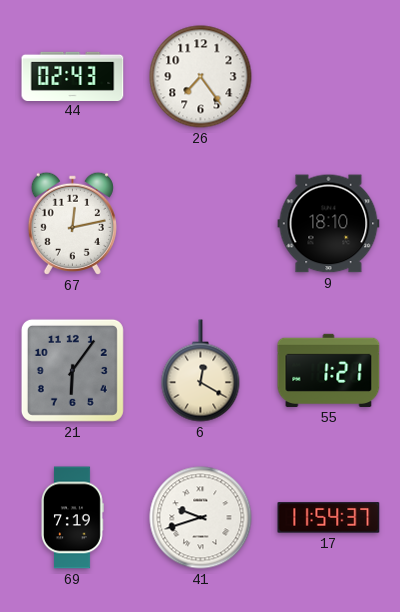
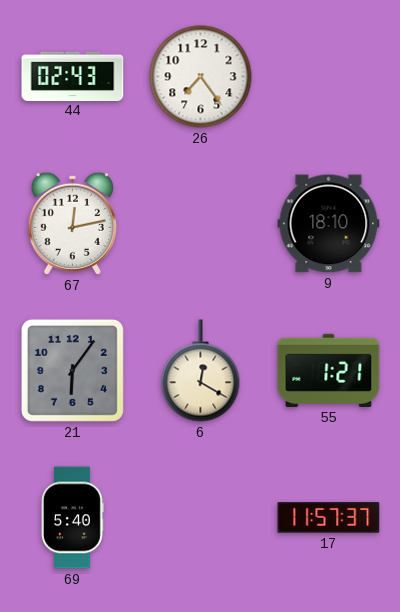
69: 7:19 -> 5:40 (73, 518)
41: 9:42 -> none (201, 518)
17: 11:54 -> 11:57 (329, 518)
